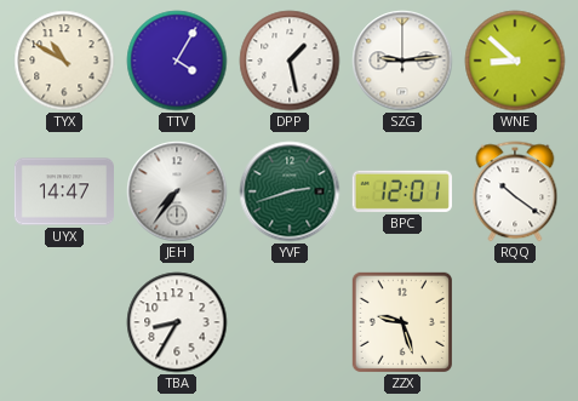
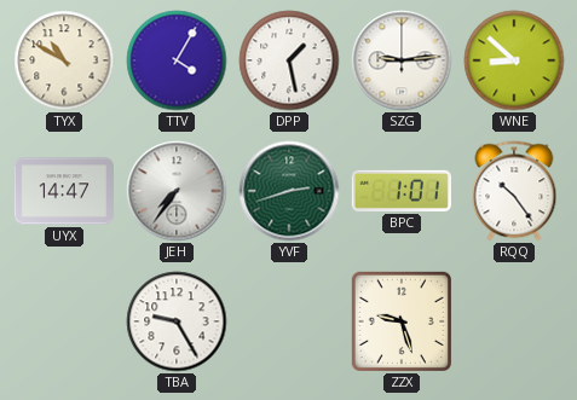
BPC: 12:01 -> 1:01 (402, 191)
RQQ: 10:21 -> 10:24 (514, 191)
TBA: 8:35 -> 9:25 (177, 321)
